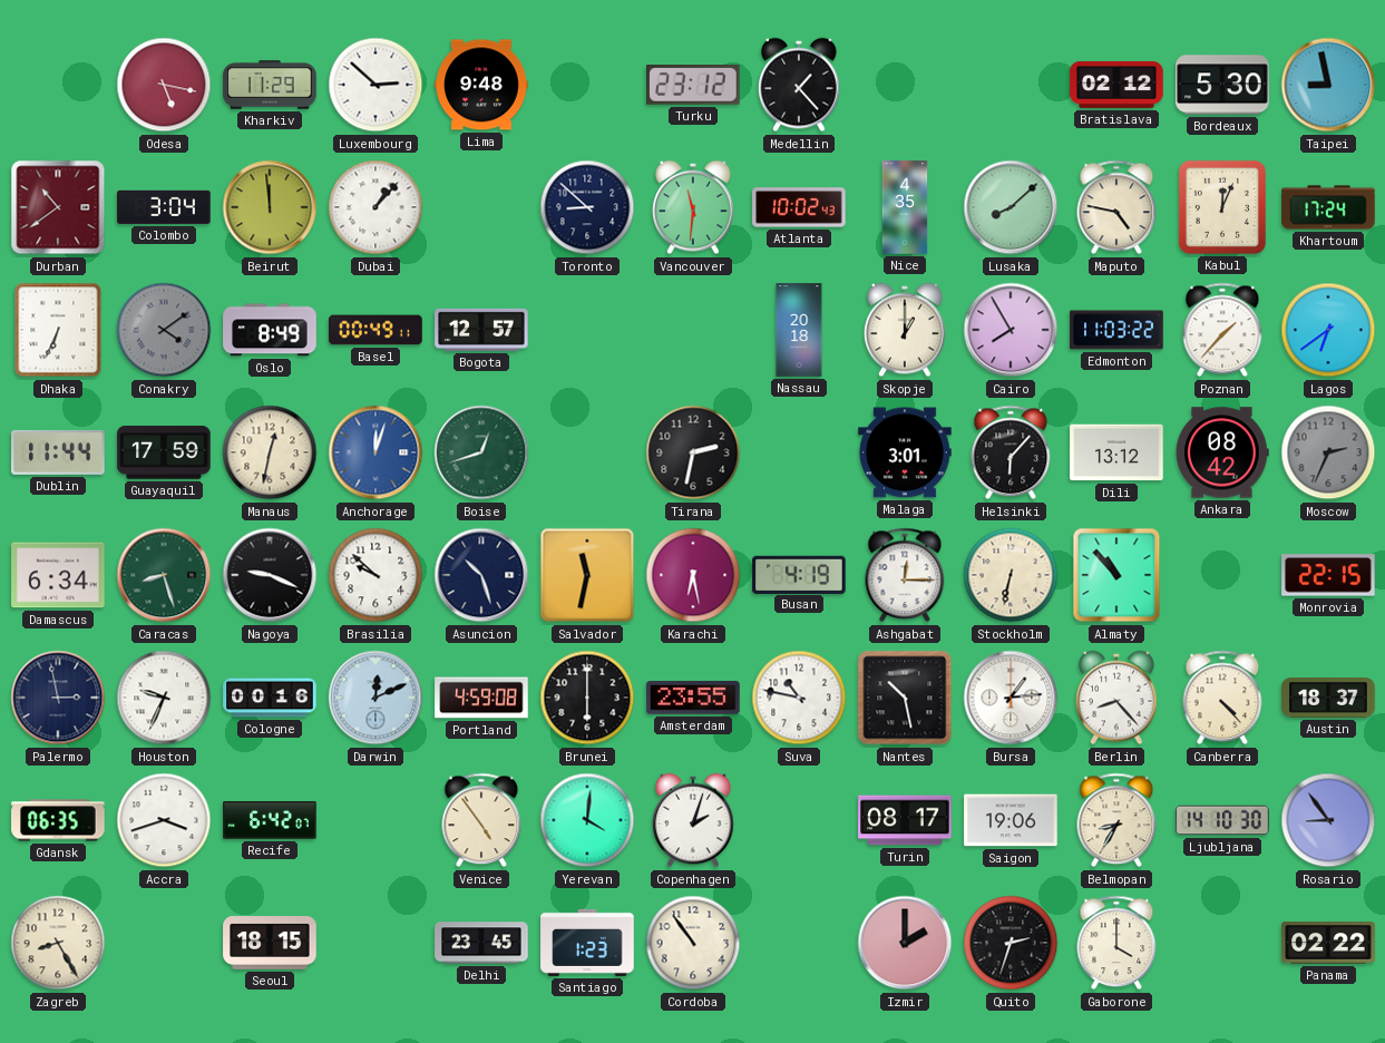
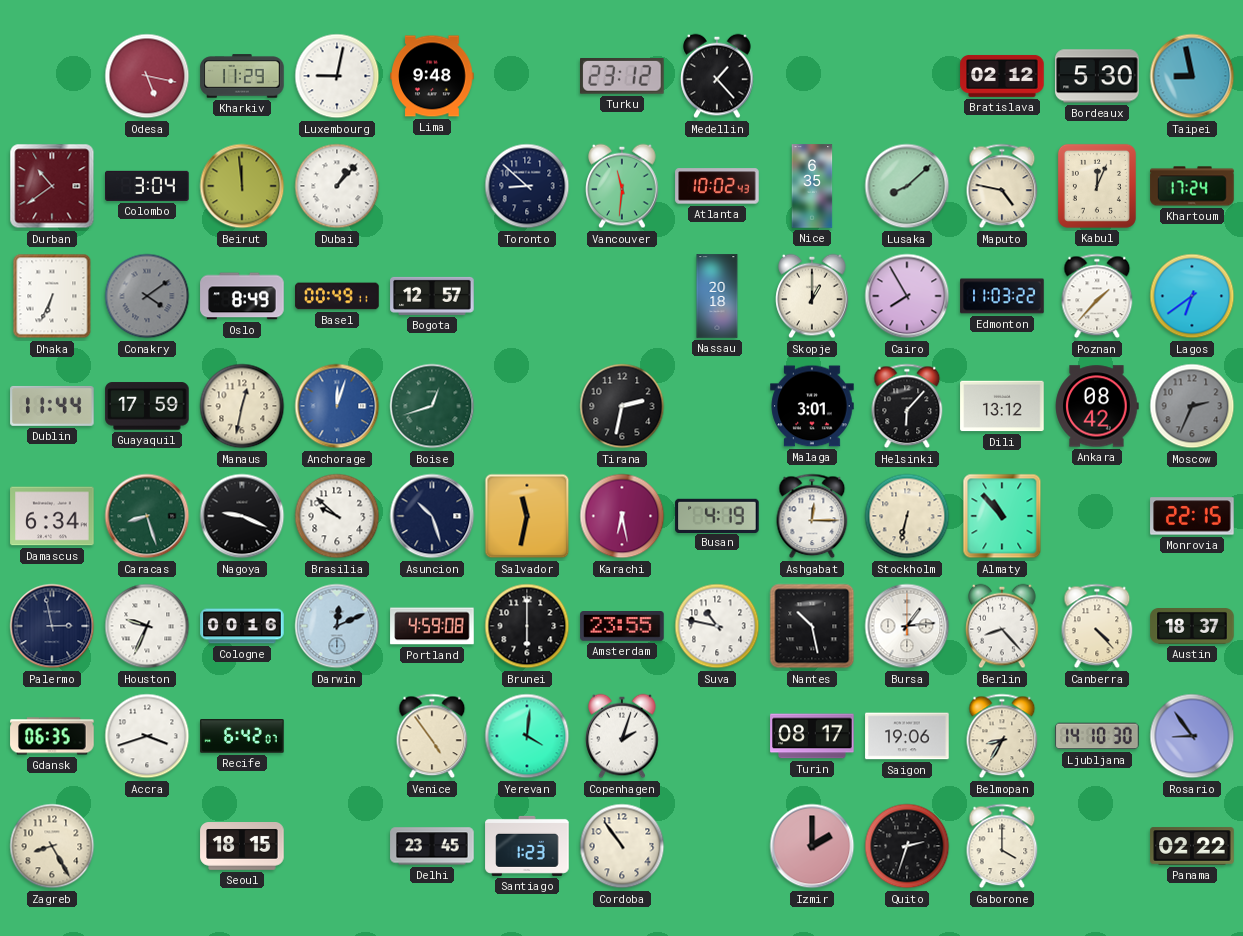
Luxembourg: 2:52 -> 9:02 (337, 76)
Nice: 4:35 -> 6:35 (812, 186)
